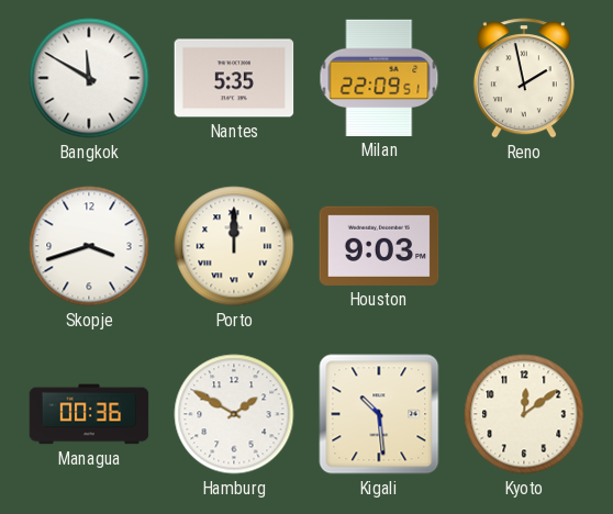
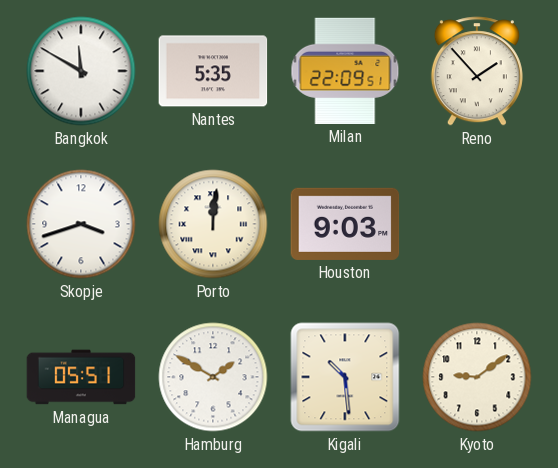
Reno: 1:58 -> 1:53 (477, 71)
Porto: 12:00 -> 12:01 (213, 224)
Managua: 00:36 -> 05:51 (81, 377)
Kyoto: 12:09 -> 9:09 (477, 377)
